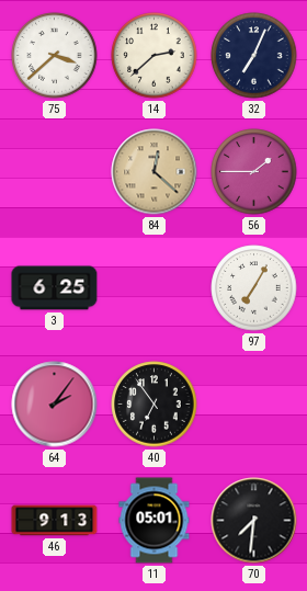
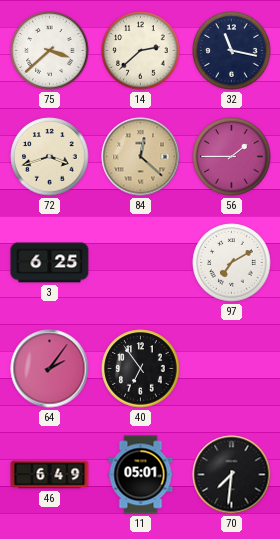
32: 7:04 -> 11:17 (232, 51)
72: none -> 3:42 (50, 157)
97: 7:05 -> 7:10 (232, 263)
46: 9:13 -> 6:49 (50, 475)
